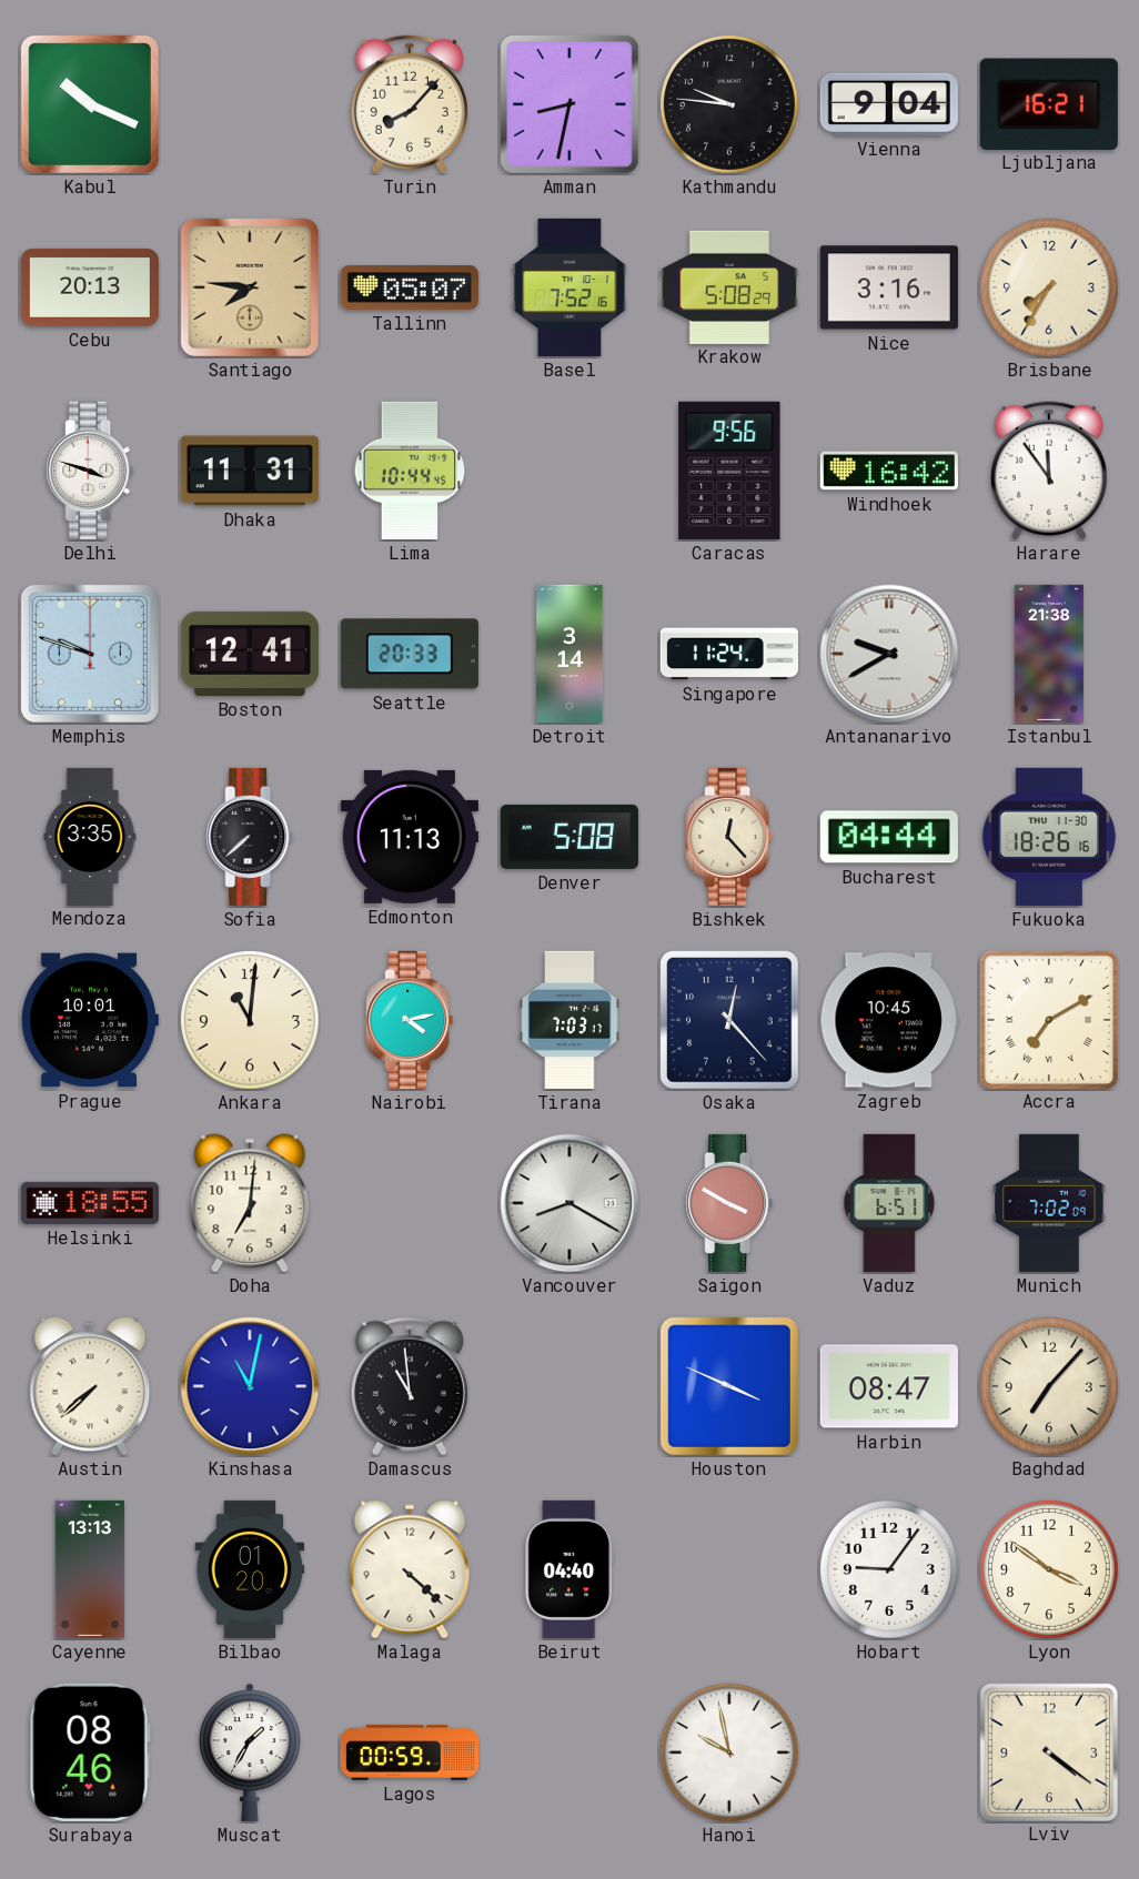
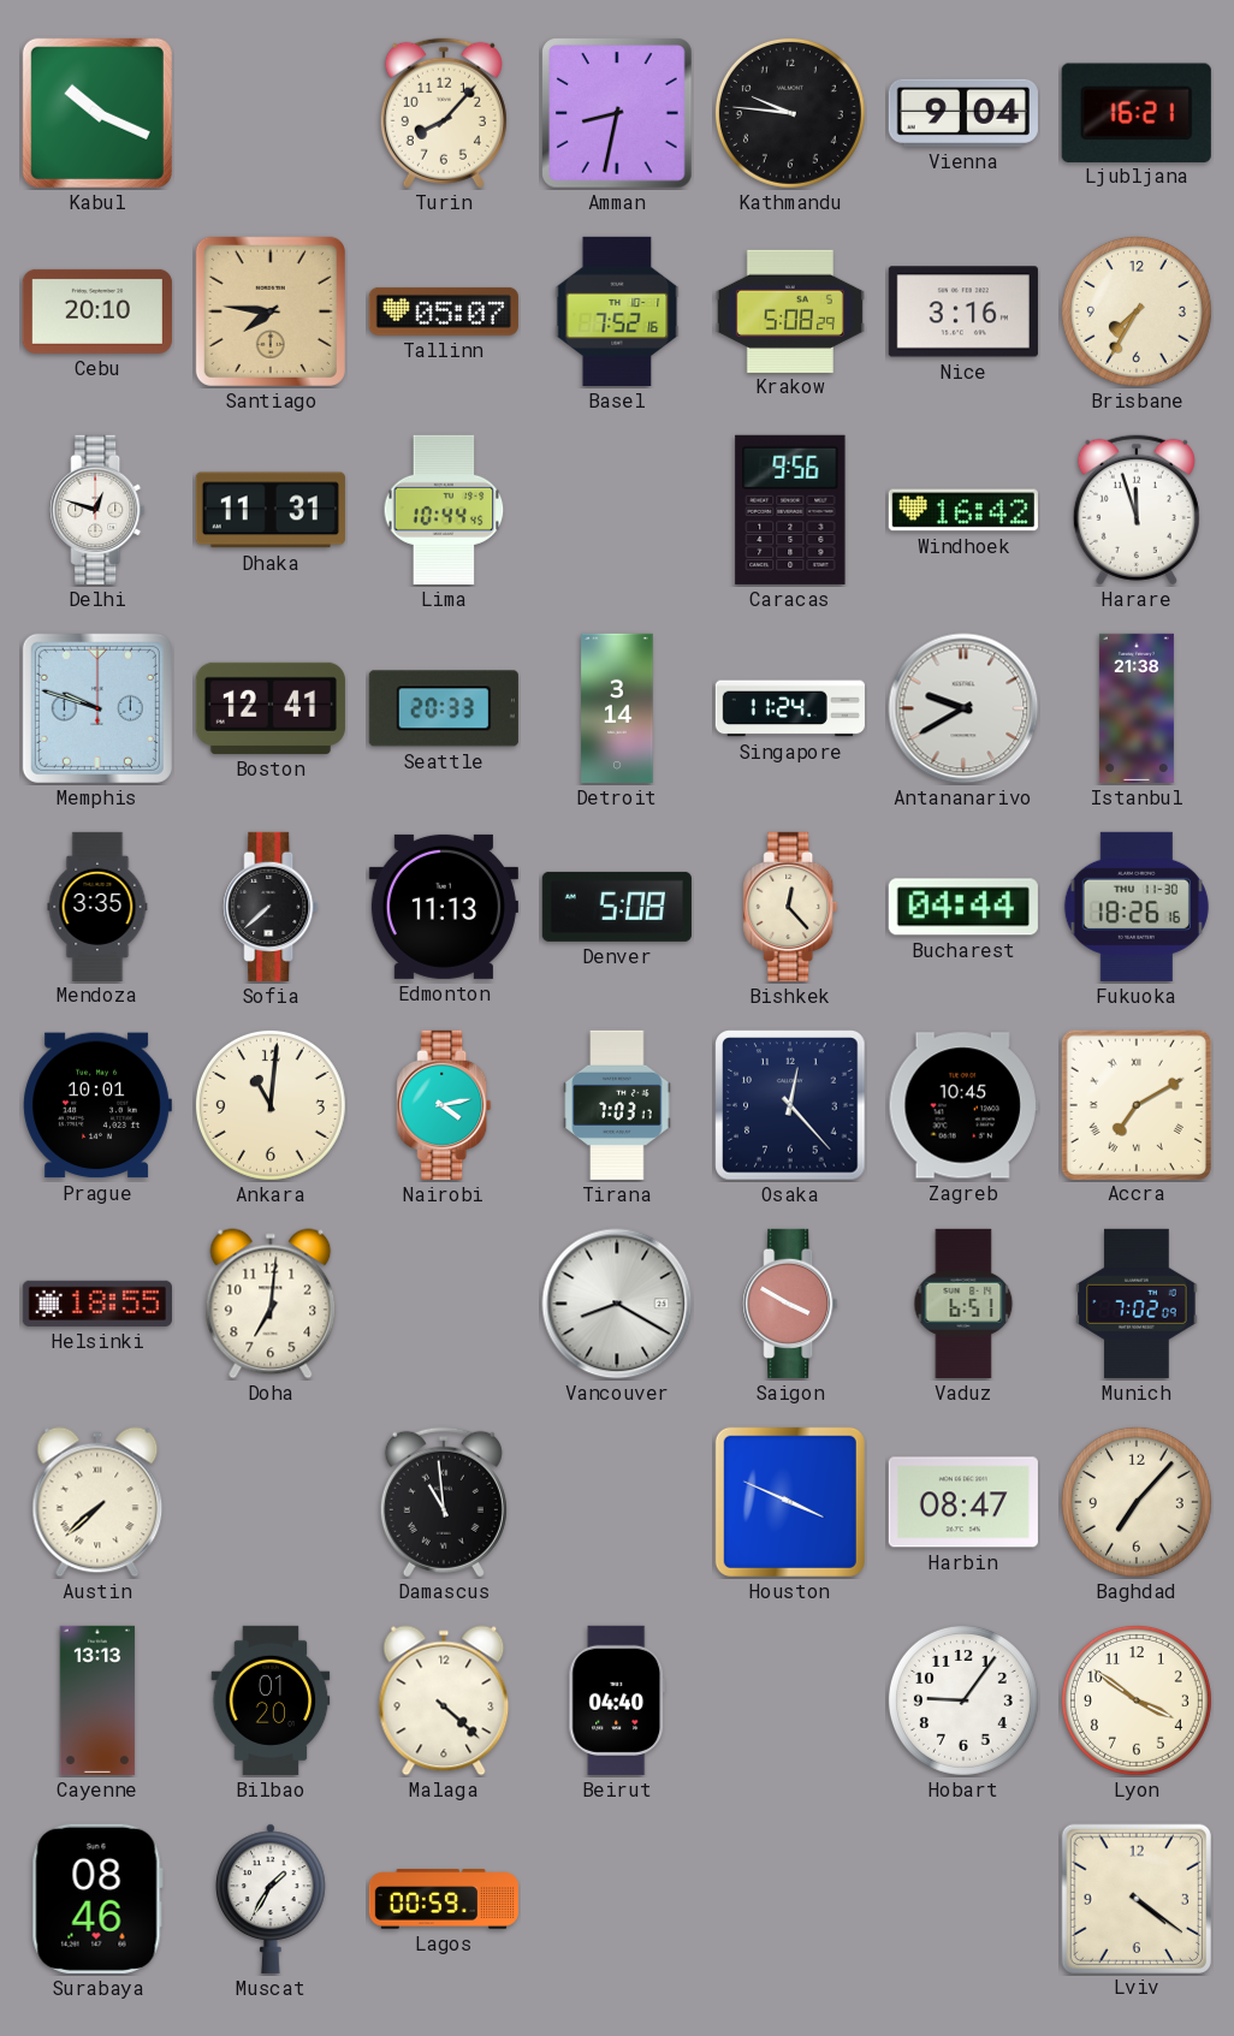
Cebu: 20:13 -> 20:10 (97, 311)
Delhi: 3:48 -> 12:48 (97, 510)
Harare: 11:54 -> 11:57 (1137, 510)
Kinshasa: 11:02 -> none (250, 1386)
Hanoi: 9:58 -> none (729, 1752)
